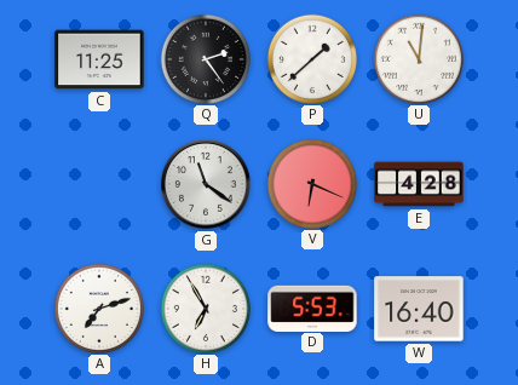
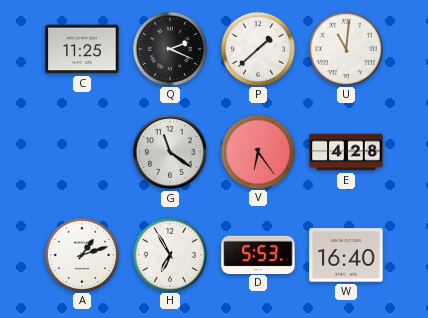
Q: 2:24 -> 2:19 (169, 48)
V: 6:19 -> 6:24 (257, 151)
A: 7:12 -> 1:12 (81, 254)
